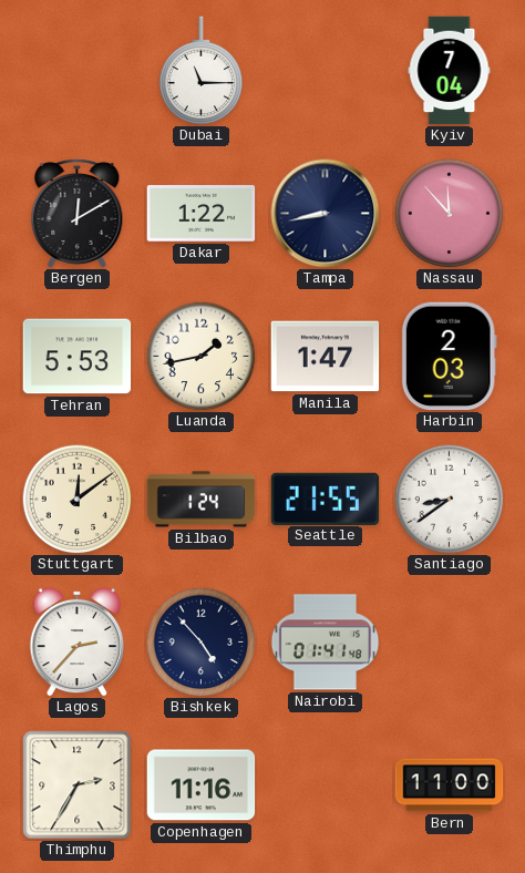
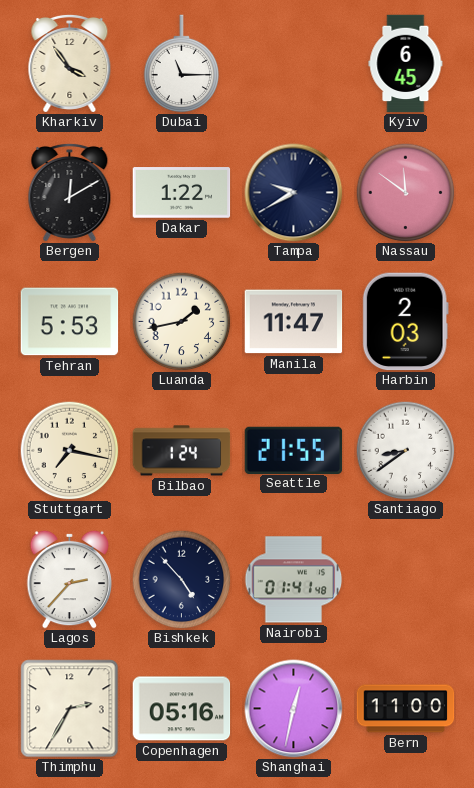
Kharkiv: none -> 3:54 (70, 63)
Kyiv: 7:04 -> 6:45 (406, 64)
Tampa: 8:43 -> 9:40 (294, 193)
Nassau: 11:53 -> 11:51 (406, 193)
Manila: 1:47 -> 11:47 (294, 322)
Stuttgart: 12:09 -> 7:17 (70, 451)
Copenhagen: 11:16 -> 05:16 (182, 709)
Shanghai: none -> 12:32 (294, 709)
